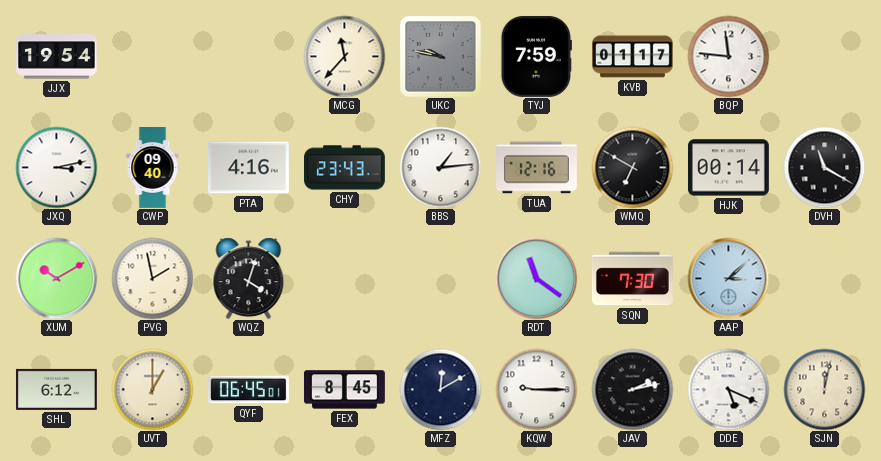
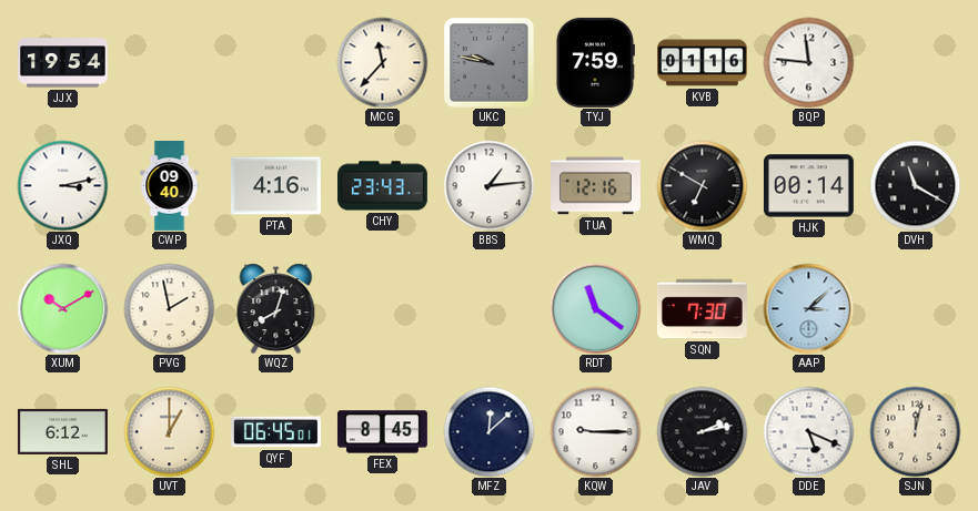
KVB: 01:17 -> 01:16 (703, 63)
WQZ: 4:03 -> 8:03 (276, 308)
MFZ: 12:10 -> 12:08 (488, 431)
